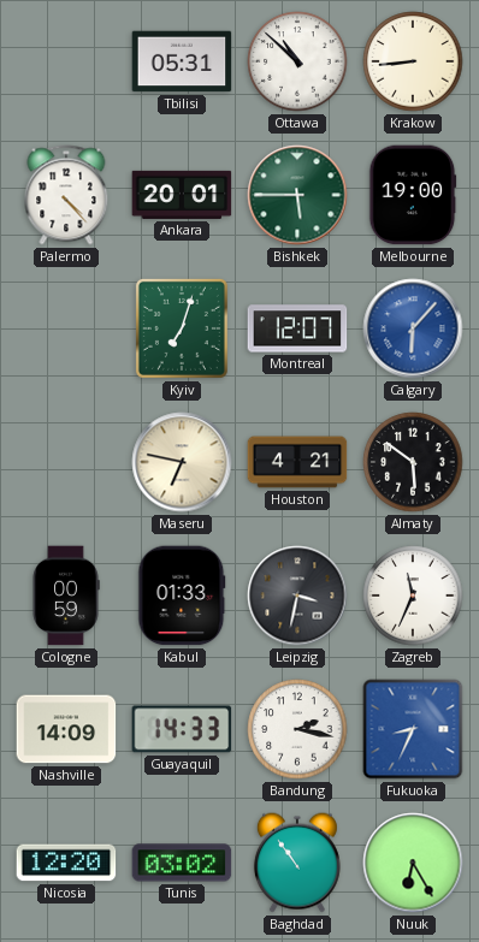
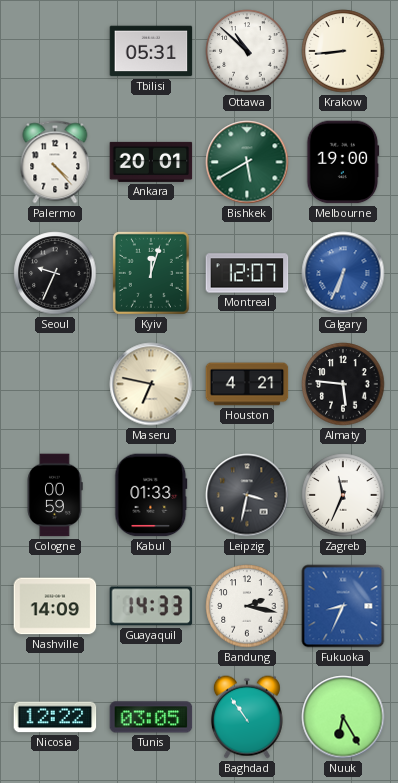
Bishkek: 5:45 -> 5:40 (247, 162)
Seoul: none -> 9:34 (55, 273)
Kyiv: 7:03 -> 12:03 (151, 273)
Calgary: 6:07 -> 6:34 (343, 273)
Almaty: 5:51 -> 5:46 (343, 384)
Nicosia: 12:20 -> 12:22 (55, 717)
Tunis: 03:02 -> 03:05 (151, 717)
